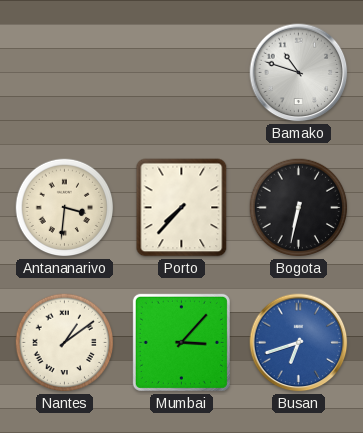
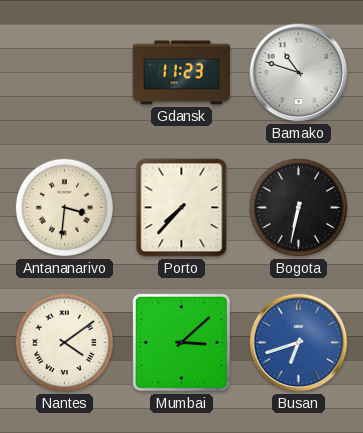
Gdansk: none -> 11:23 (182, 73)
Nantes: 1:09 -> 4:09 (65, 343)
Mumbai: 3:07 -> 3:08 (181, 342)
